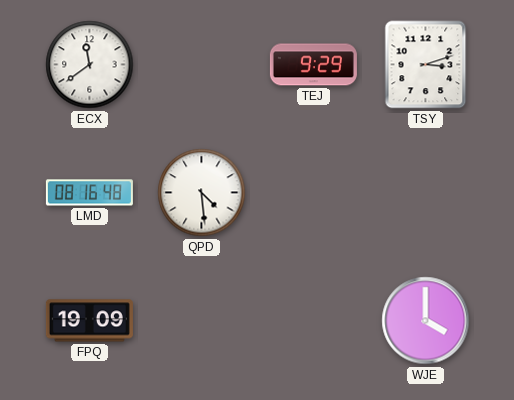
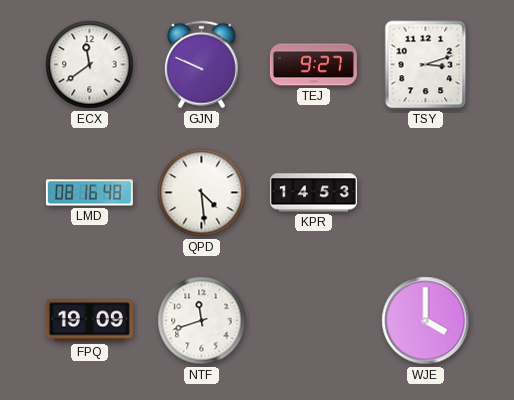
GJN: none -> 9:49 (201, 65)
TEJ: 9:29 -> 9:27 (313, 65)
KPR: none -> 14:53 (313, 193)
NTF: none -> 11:42 (202, 321)
